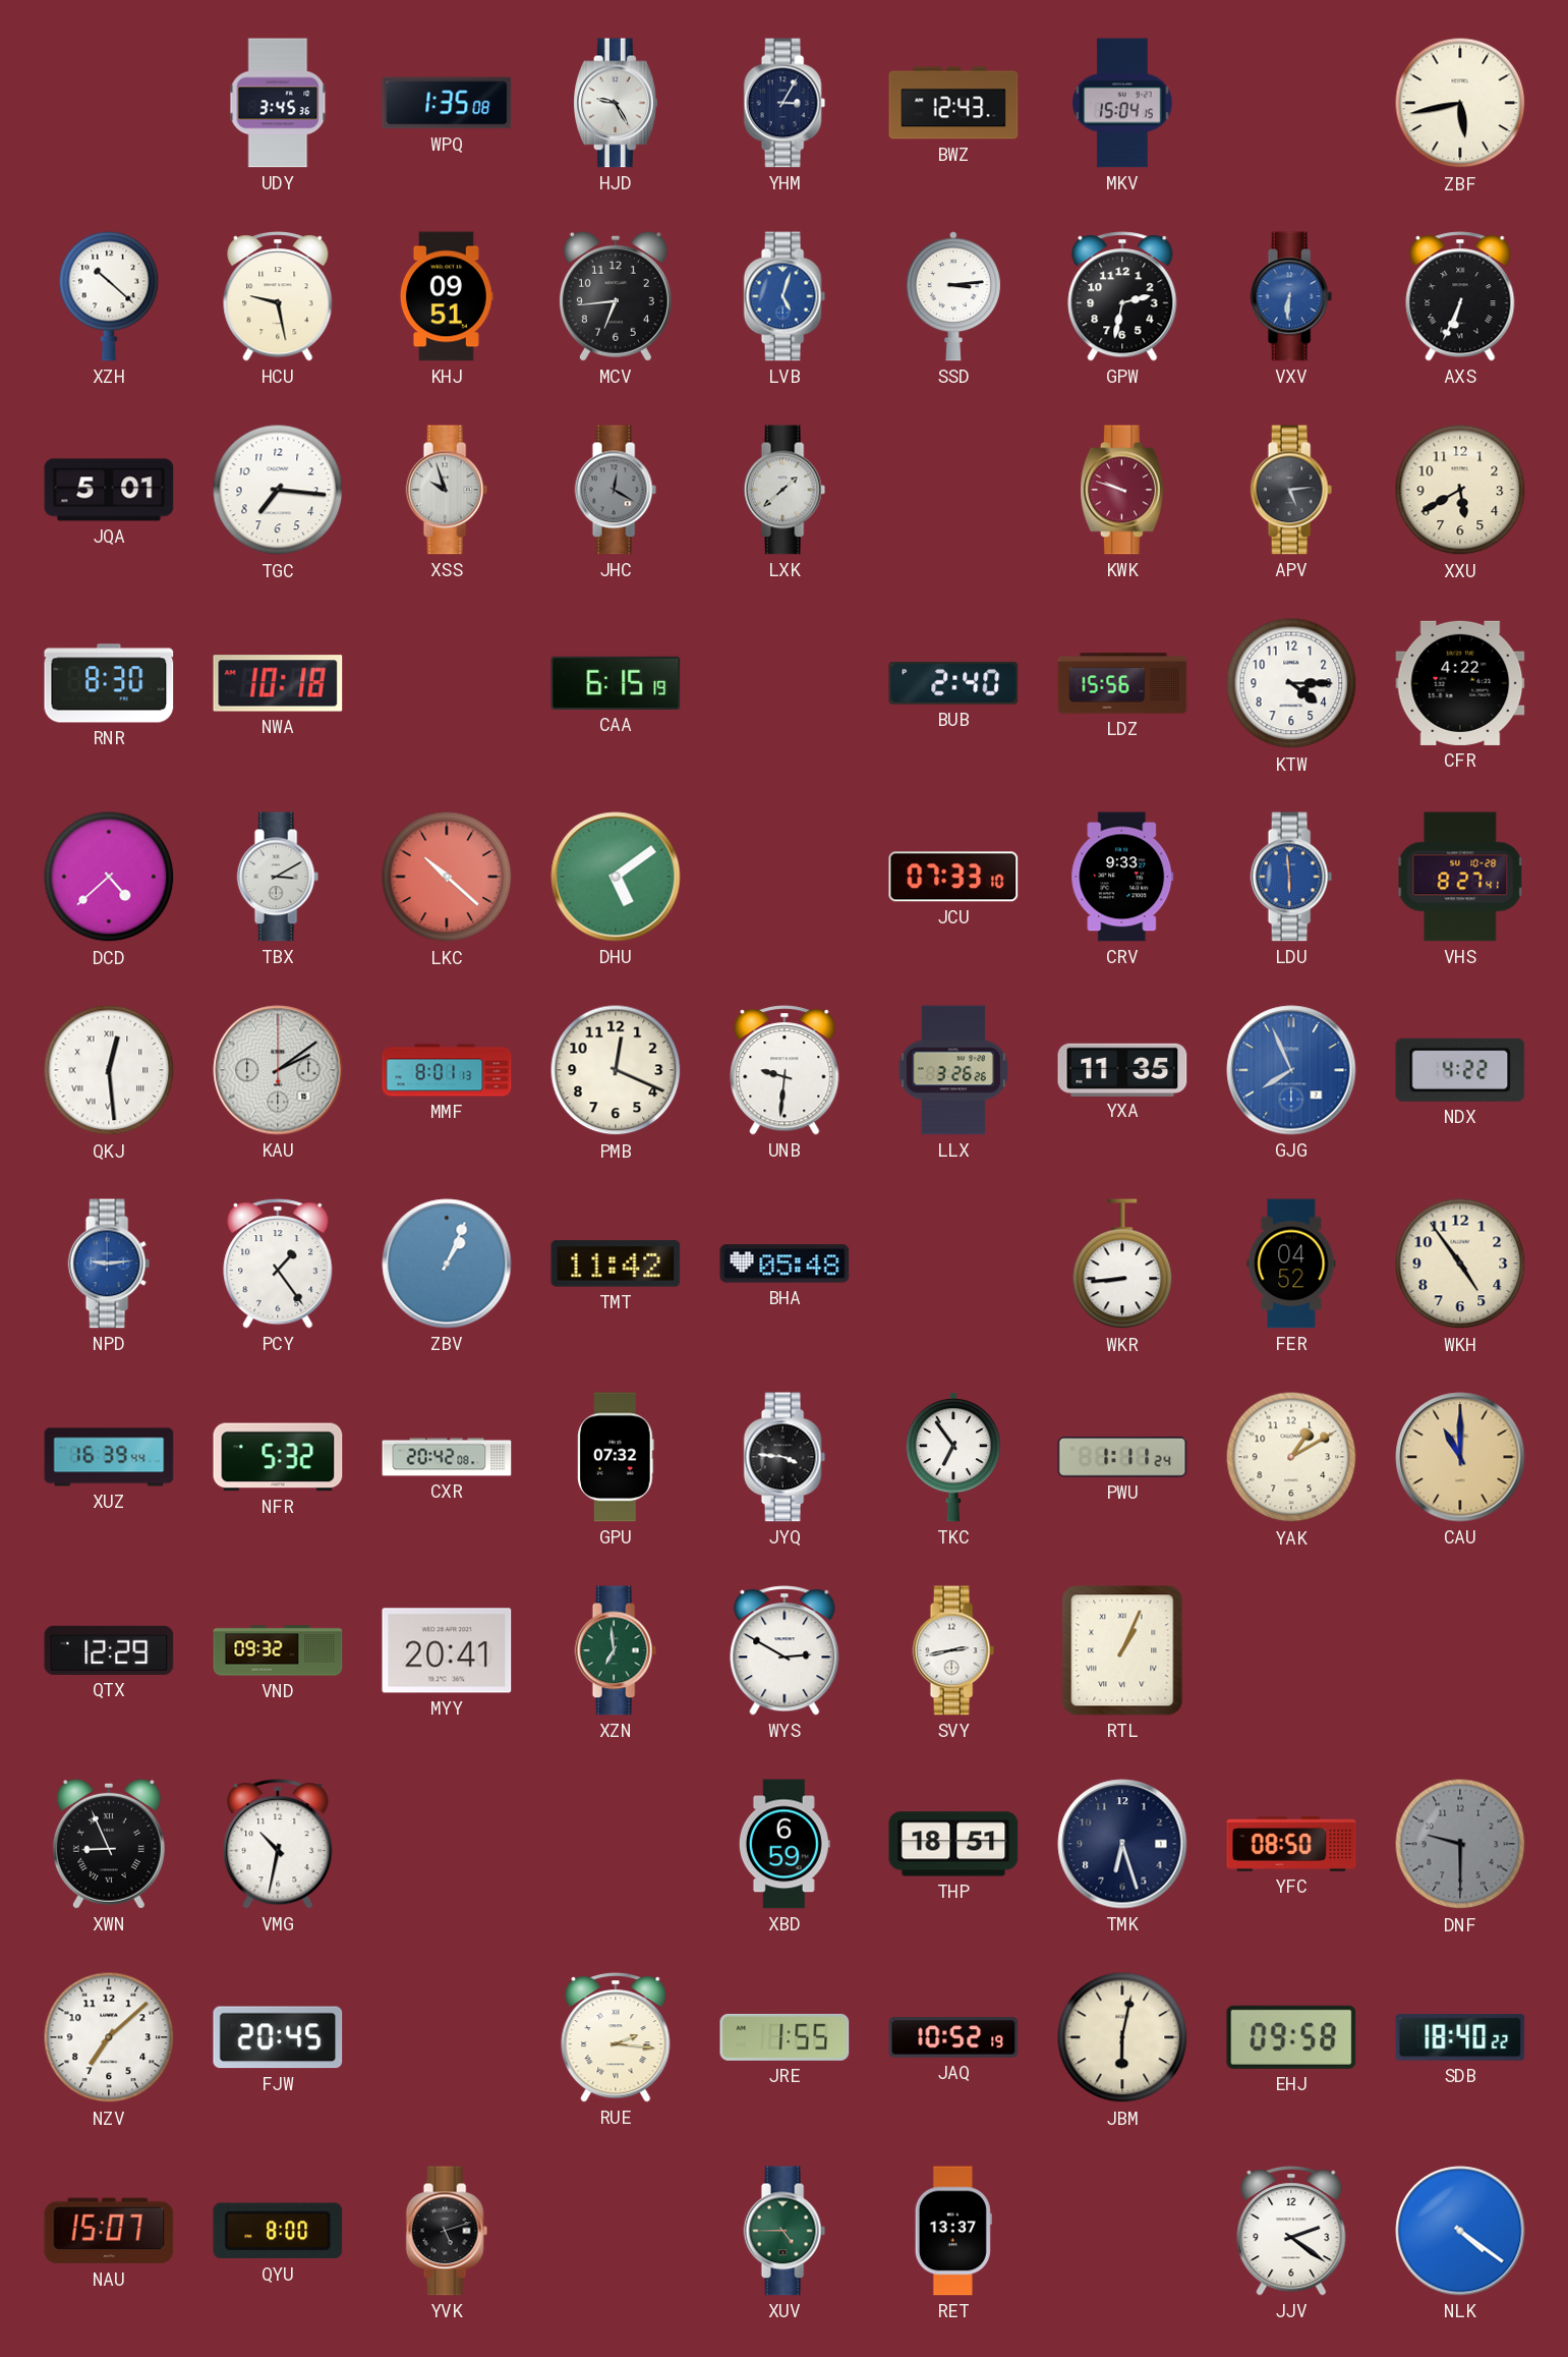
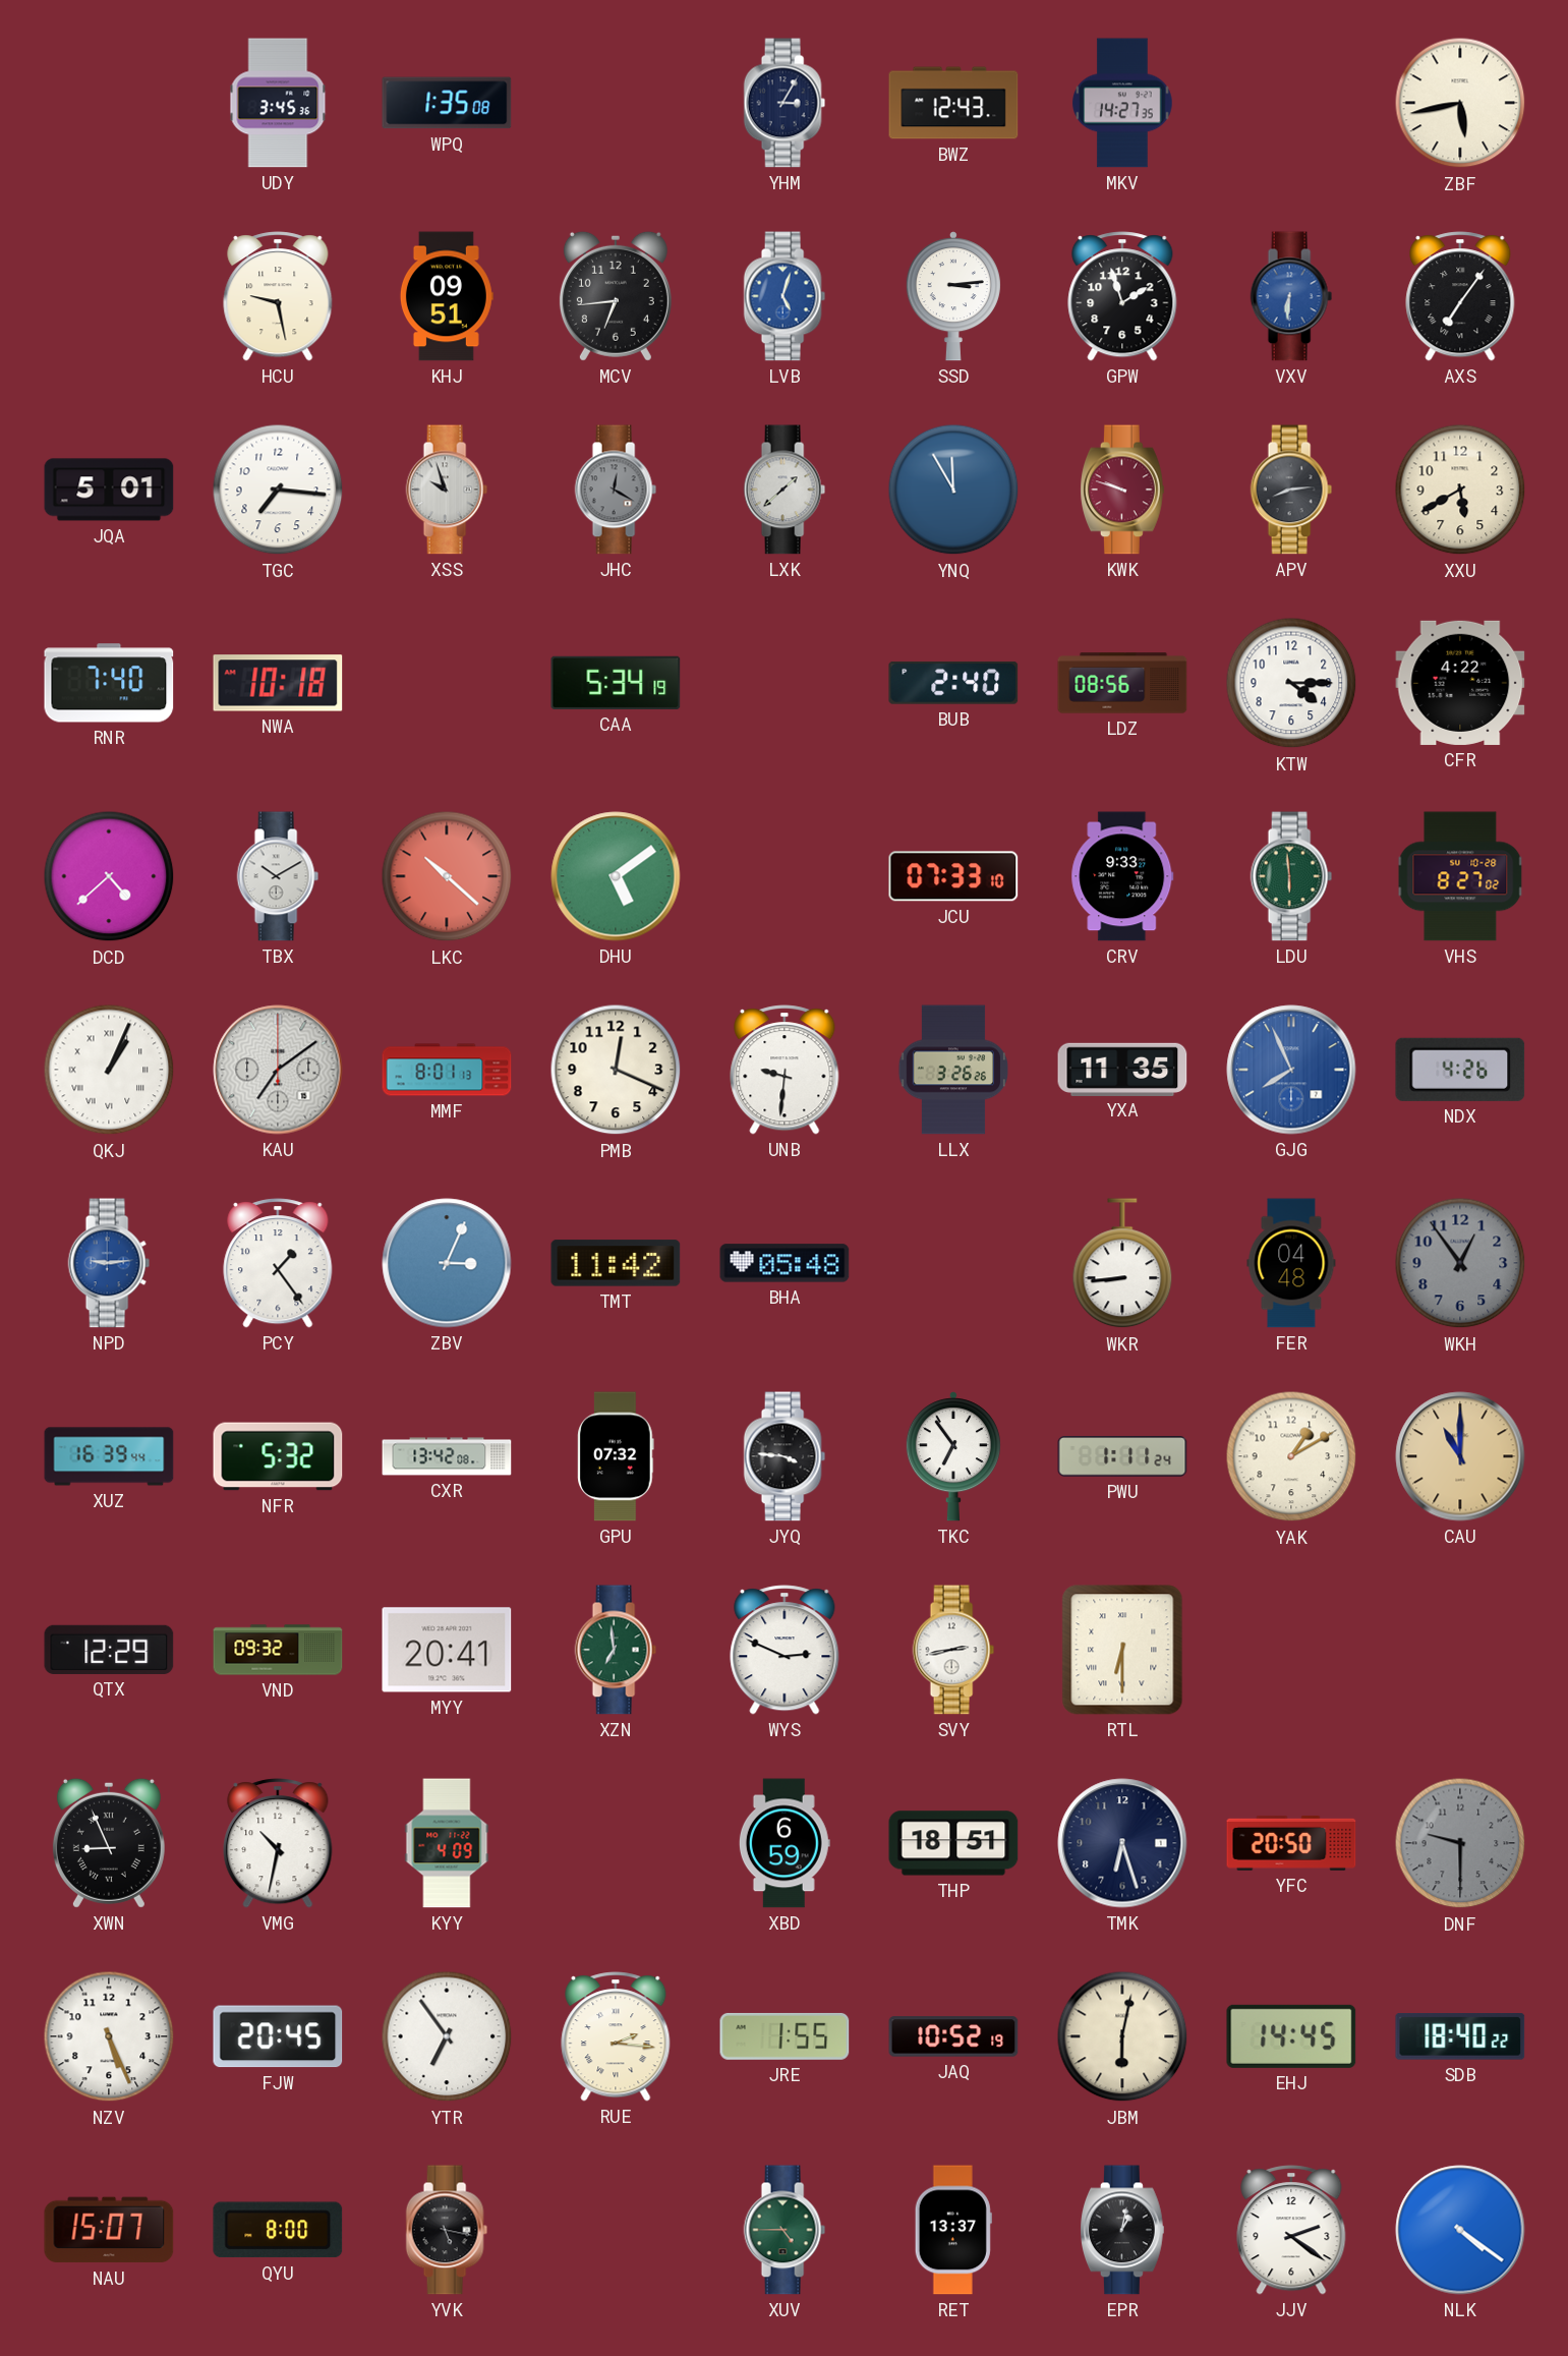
HJD: 9:25 -> none (617, 103)
MKV: 15:04 -> 14:27 (1122, 103)
XZH: 10:22 -> none (109, 296)
GPW: 2:32 -> 1:57 (1122, 296)
AXS: 6:34 -> 7:06 (1460, 296)
YNQ: none -> 11:55 (953, 490)
APV: 5:14 -> 8:14 (1291, 490)
RNR: 8:30 -> 7:40 (109, 683)
CAA: 6:15 -> 5:34 (616, 683)
LDZ: 15:56 -> 08:56 (1122, 683)
TBX: 3:10 -> 10:10 (278, 876)
LDU dial: blue -> green (1291, 876)
VHS: 8:27:41 -> 8:27:02 (1460, 876)
QKJ: 12:29 -> 1:04 (109, 1070)
KAU: 2:09 -> 7:09 (278, 1070)
NDX: 4:22 -> 4:26 (1460, 1070)
ZBV: 1:04 -> 3:04 (447, 1263)
FER: 04:52 -> 04:48 (1291, 1263)
WKH: 4:54 -> 12:54 (1460, 1263)
WKH dial: cream -> grey (1460, 1263)
CXR: 20:42 -> 13:42 (447, 1456)
WYS: 2:50 -> 2:49 (785, 1650)
RTL: 1:04 -> 6:30 (1122, 1650)
KYY: none -> 4:09 (447, 1843)
YFC: 08:50 -> 20:50 (1291, 1843)
NZV: 7:08 -> 5:26 (109, 2036)
YTR: none -> 6:54 (447, 2036)
EHJ: 09:58 -> 14:45 (1291, 2036)
YVK: 5:12 -> 5:17 (447, 2230)
EPR: none -> 1:02 (1123, 2230)
